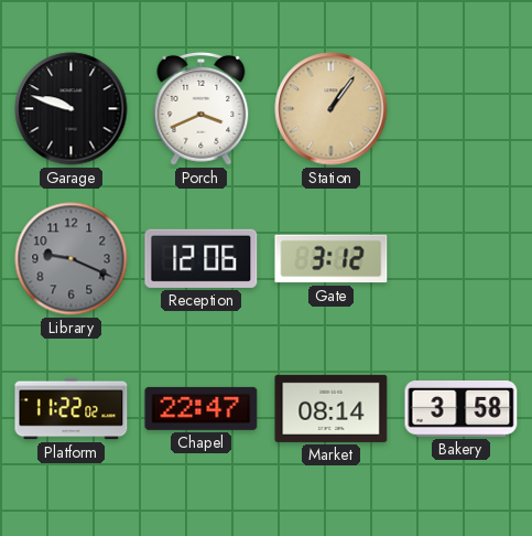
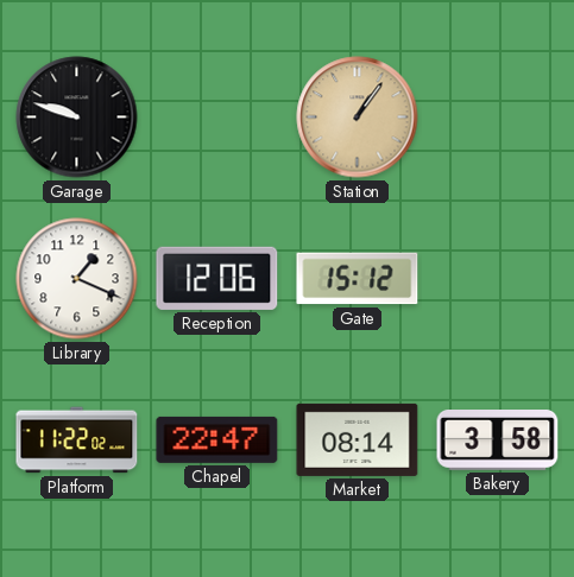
Porch: 3:41 -> none (202, 108)
Library: 9:19 -> 1:19 (77, 279)
Library dial: grey -> white (77, 279)
Gate: 3:12 -> 15:12 (358, 279)
